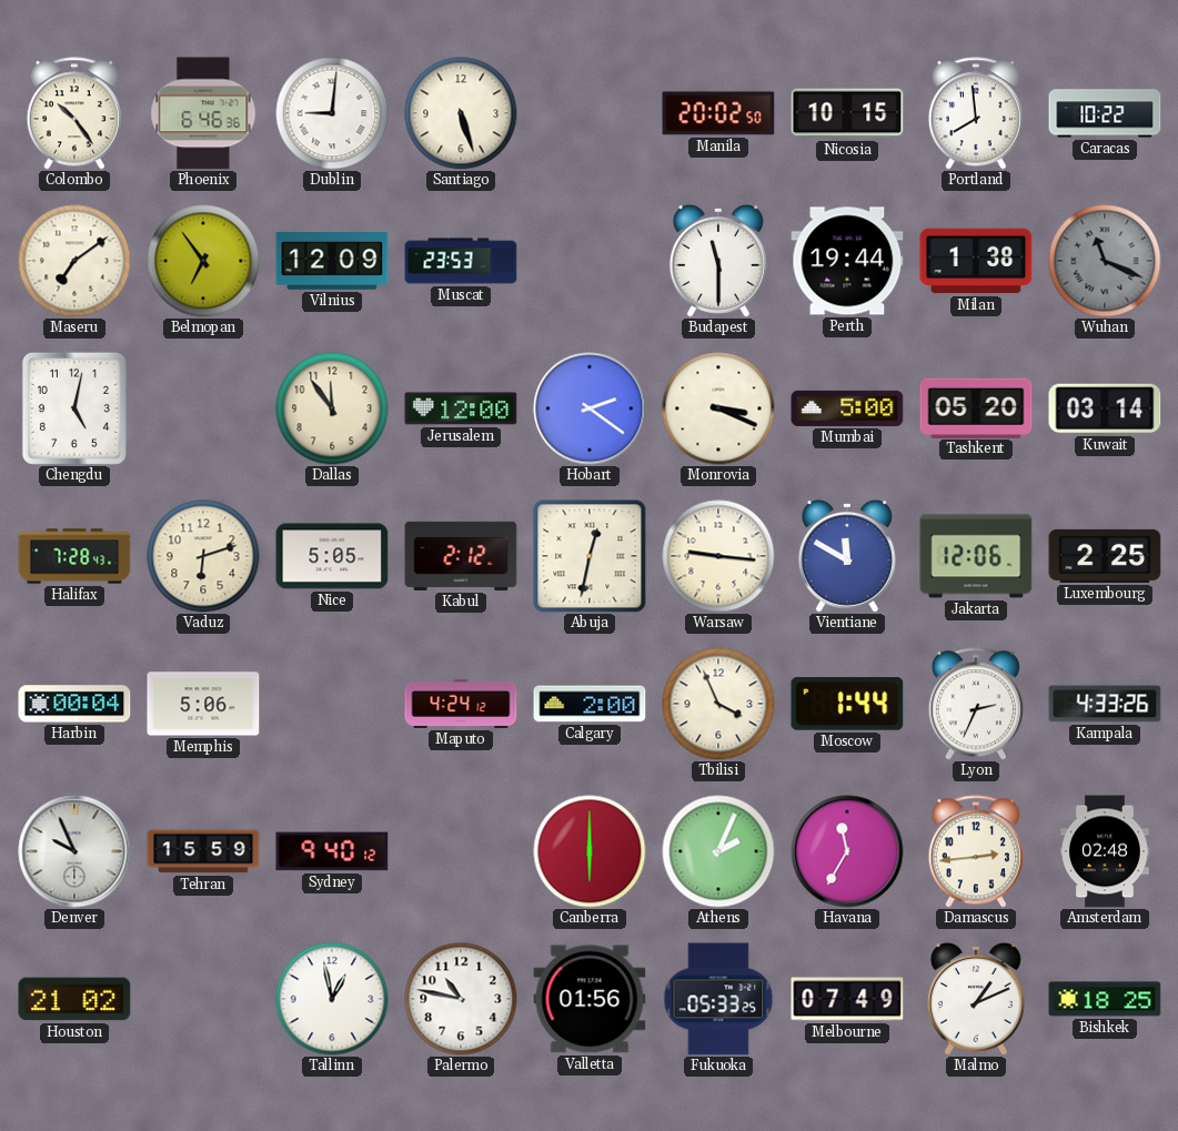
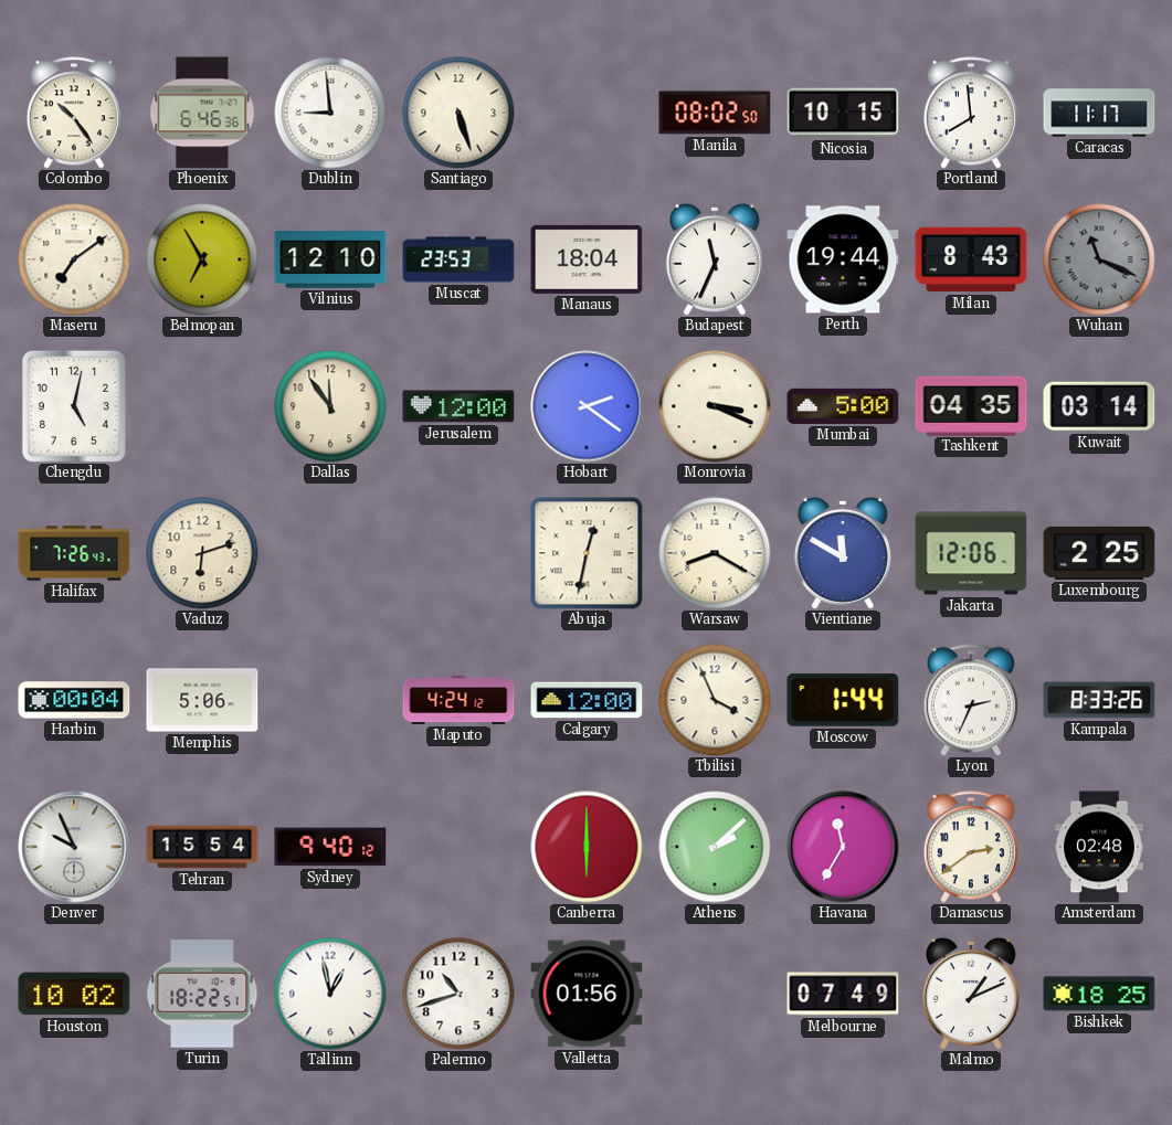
Dublin: 9:01 -> 8:59 (330, 113)
Manila: 20:02 -> 08:02 (715, 113)
Caracas: 10:22 -> 11:17 (1099, 113)
Belmopan: 6:54 -> 6:55 (202, 259)
Vilnius: 12:09 -> 12:10 (330, 259)
Manaus: none -> 18:04 (587, 259)
Budapest: 11:30 -> 11:34 (715, 259)
Milan: 1:38 -> 8:43 (971, 259)
Tashkent: 05:20 -> 04:35 (971, 405)
Halifax: 7:28 -> 7:26 (74, 553)
Nice: 5:05 -> none (332, 556)
Kabul: 2:12 -> none (461, 556)
Warsaw: 9:16 -> 8:20 (715, 553)
Calgary: 2:00 -> 12:00 (587, 700)
Kampala: 4:33 -> 8:33 (1099, 700)
Tehran: 15:59 -> 15:54 (202, 847)
Athens: 2:04 -> 2:08 (715, 847)
Damascus: 2:44 -> 2:39 (971, 847)
Houston: 21:02 -> 10:02 (74, 994)
Turin: none -> 18:22 (202, 994)
Palermo: 10:47 -> 10:42 (458, 994)
Fukuoka: 05:33 -> none (718, 999)
